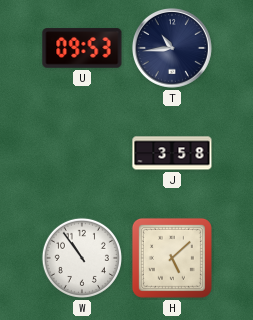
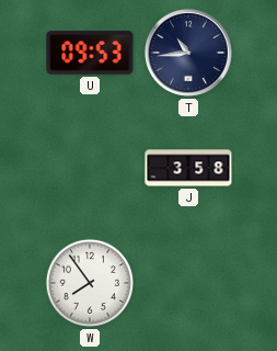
W: 10:54 -> 7:54 (90, 283)
H: 5:08 -> none (172, 258)
